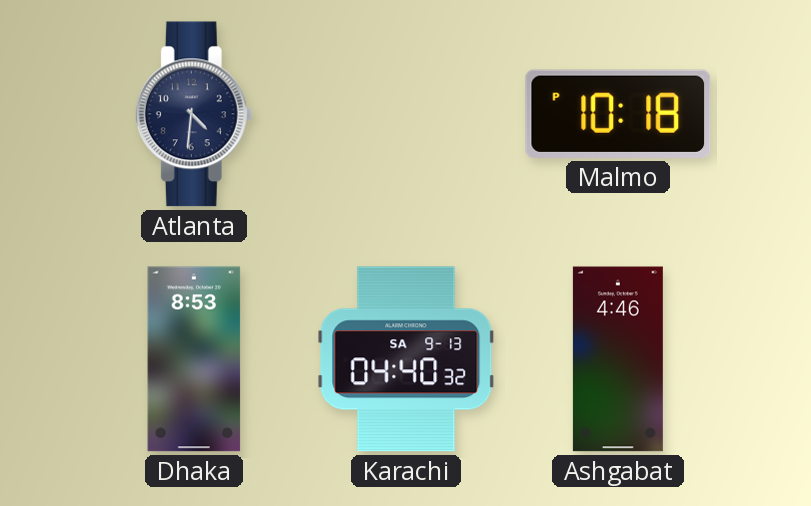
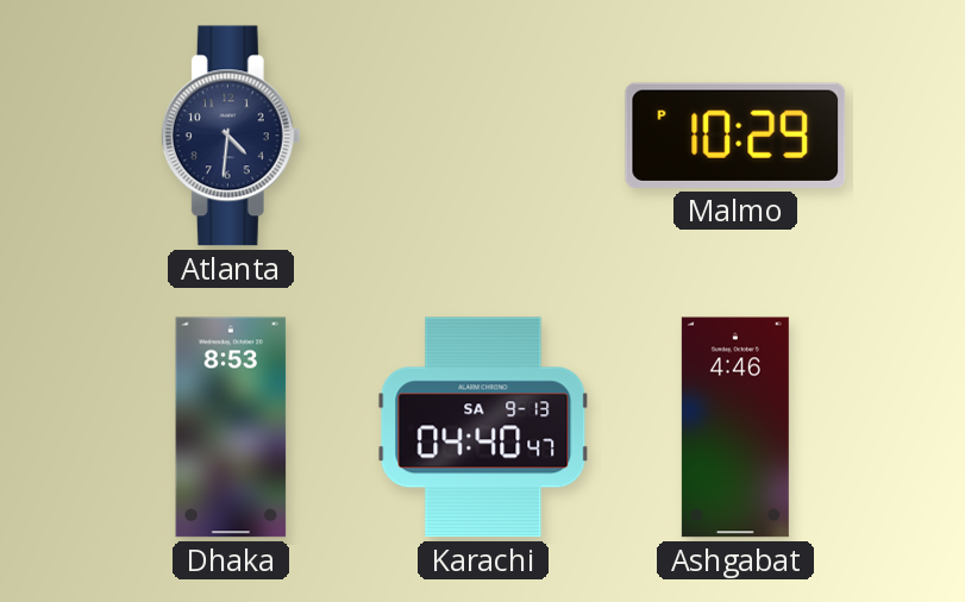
Malmo: 10:18 -> 10:29 (735, 136)
Karachi: 04:40:32 -> 04:40:47 (483, 427)
